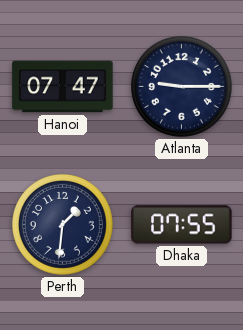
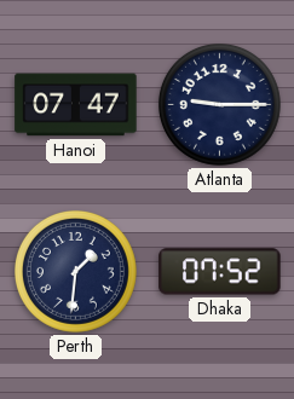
Dhaka: 07:55 -> 07:52 (220, 272)
